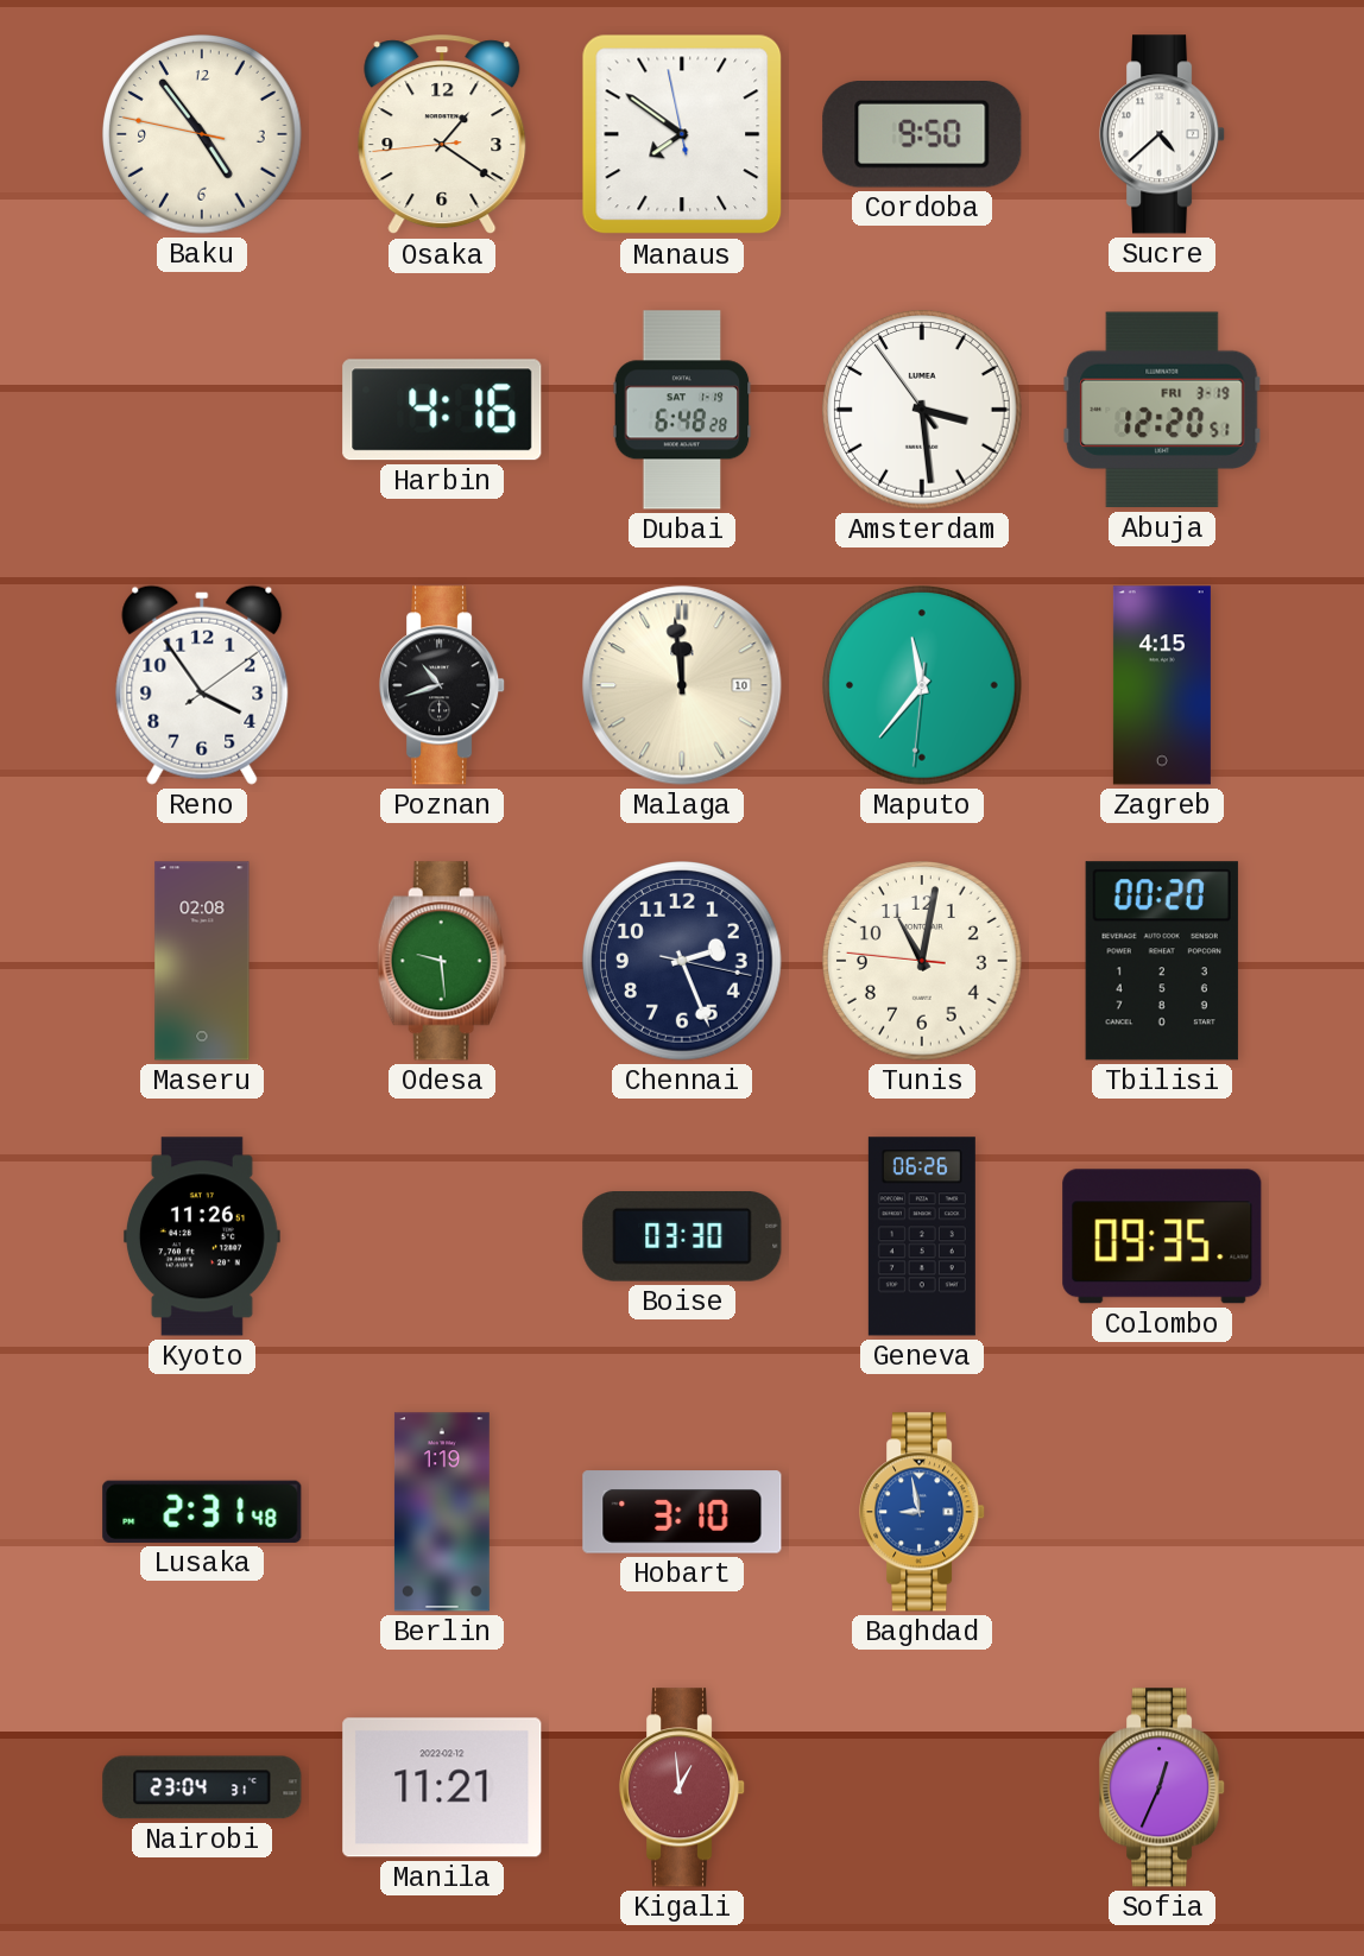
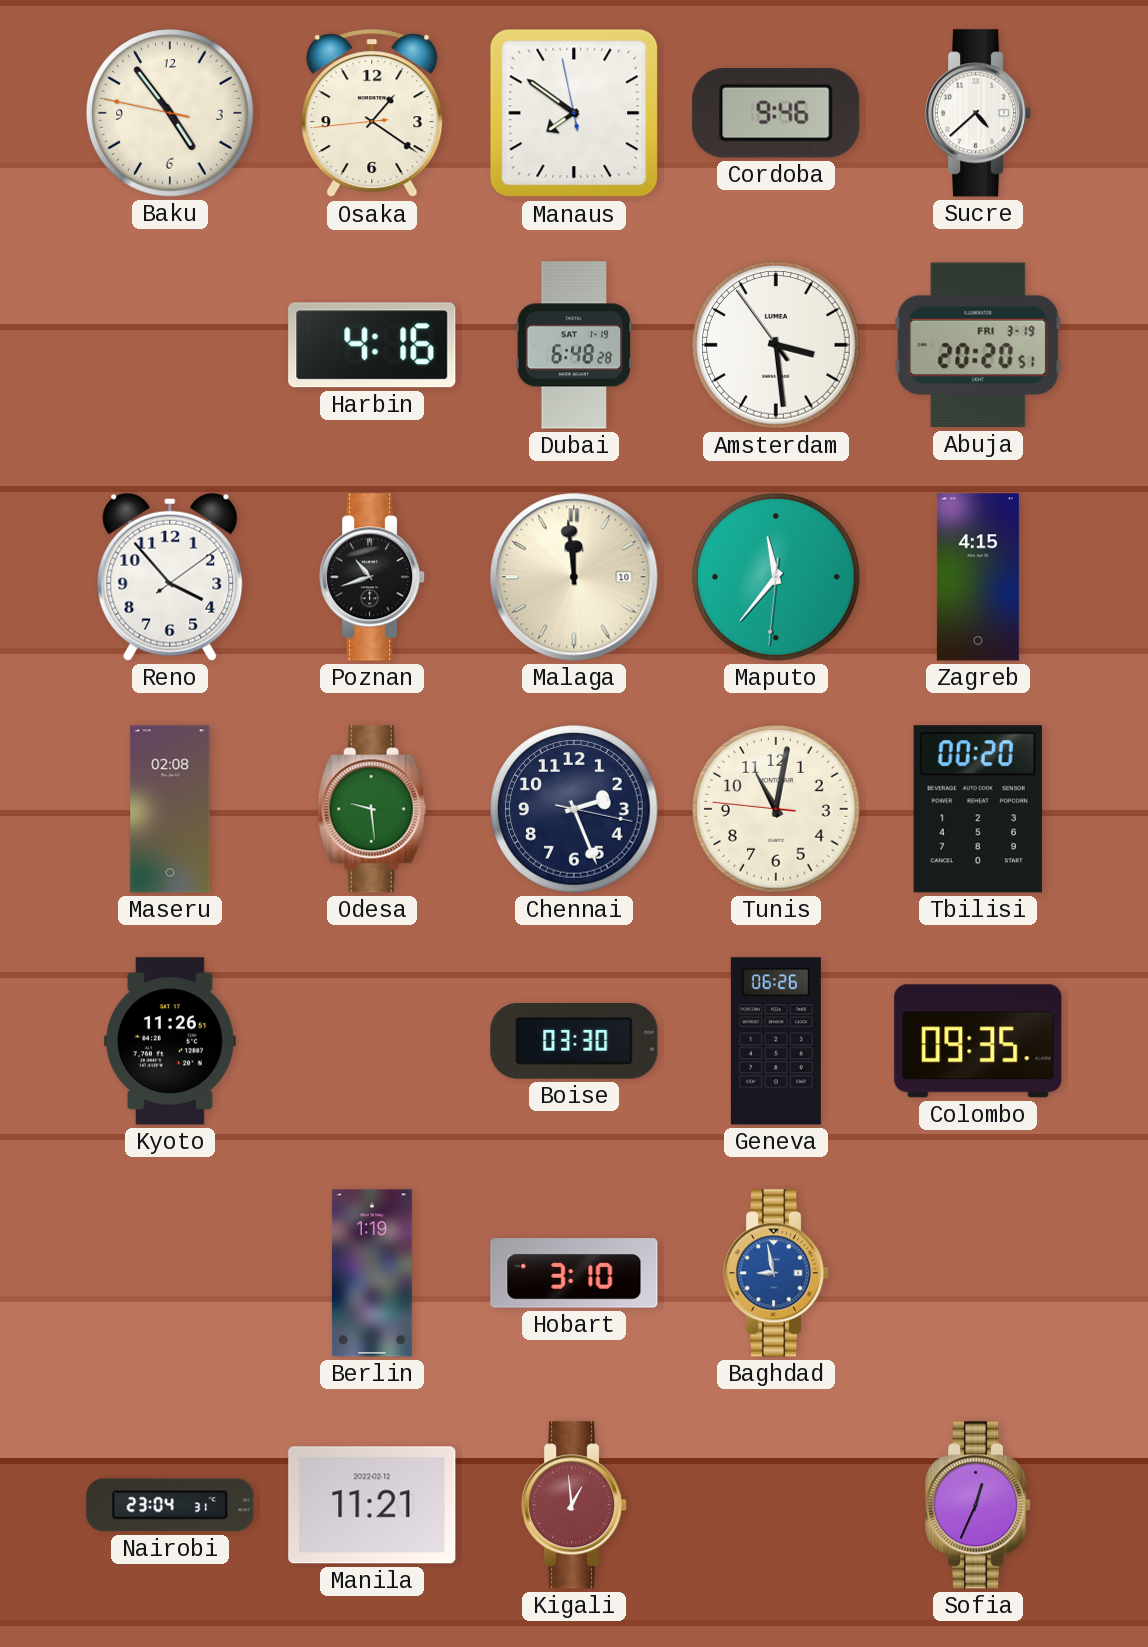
Cordoba: 9:50 -> 9:46 (776, 114)
Abuja: 12:20 -> 20:20 (978, 345)
Reno: 3:54 -> 3:53 (170, 577)
Lusaka: 2:31 -> none (202, 1512)
